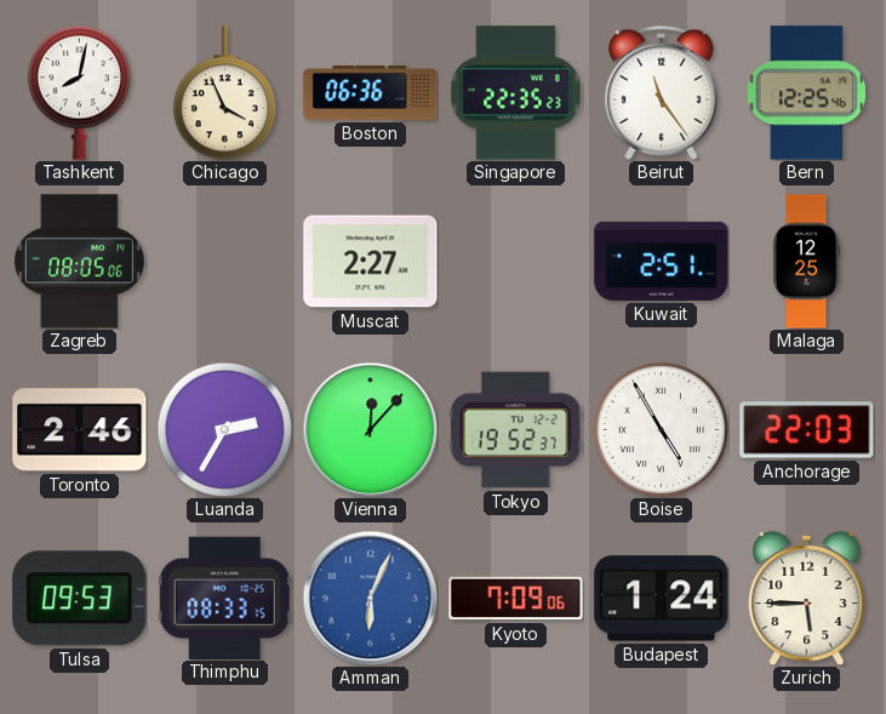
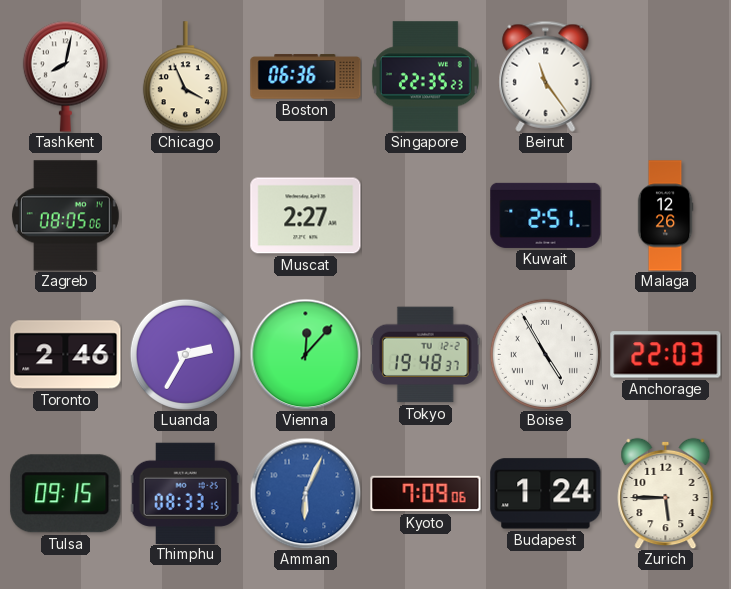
Bern: 12:25 -> none (807, 93)
Malaga: 12:25 -> 12:26 (665, 216)
Tokyo: 19:52 -> 19:48 (426, 355)
Tulsa: 09:53 -> 09:15 (66, 494)
